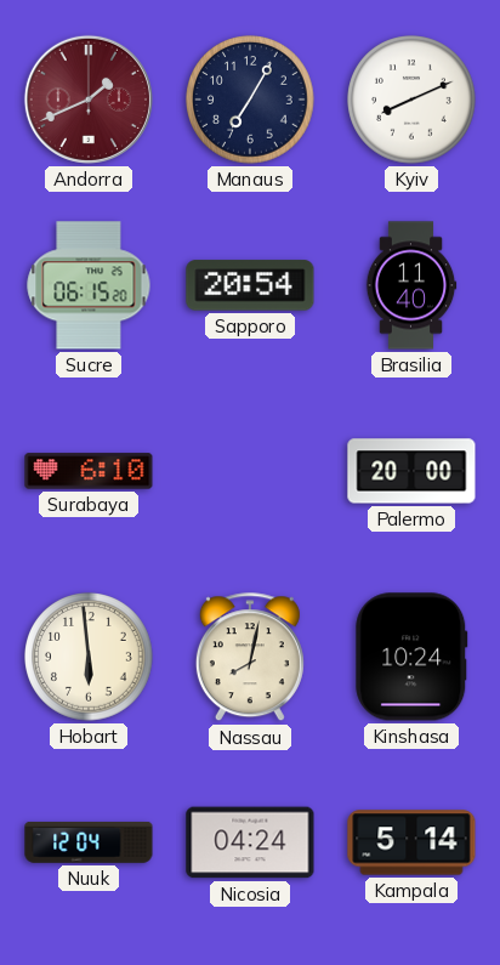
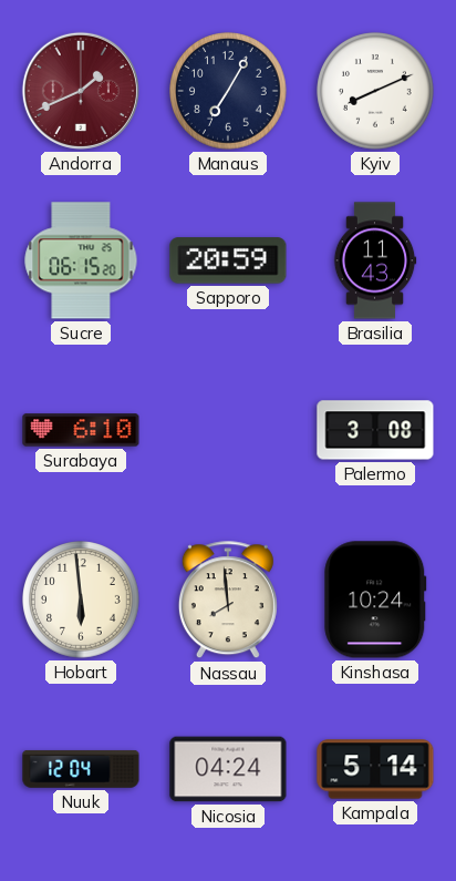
Sapporo: 20:54 -> 20:59 (228, 260)
Brasilia: 11:40 -> 11:43 (375, 260)
Palermo: 20:00 -> 3:08 (375, 430)
Nassau: 8:02 -> 7:59 (228, 601)
